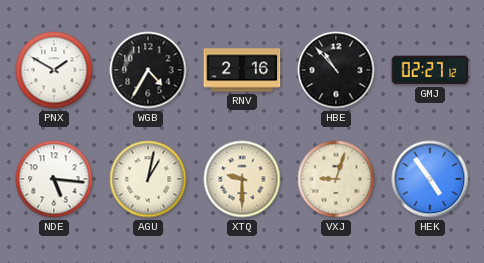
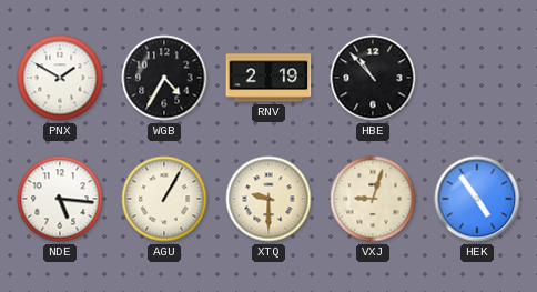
RNV: 2:16 -> 2:19 (268, 78)
GMJ: 02:27 -> none (430, 70)
AGU: 1:02 -> 1:05 (164, 199)
